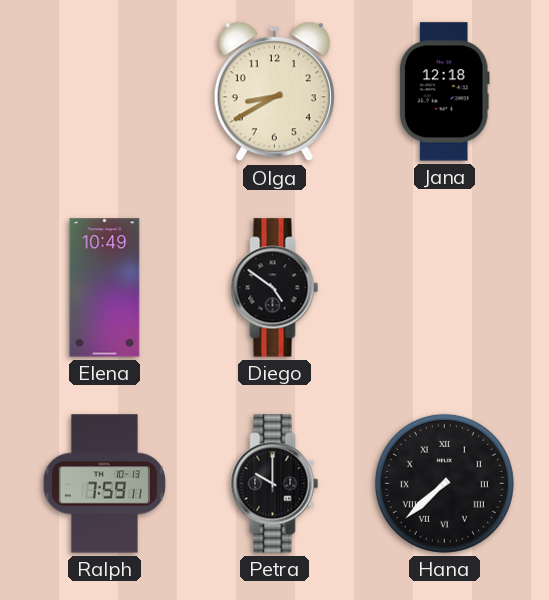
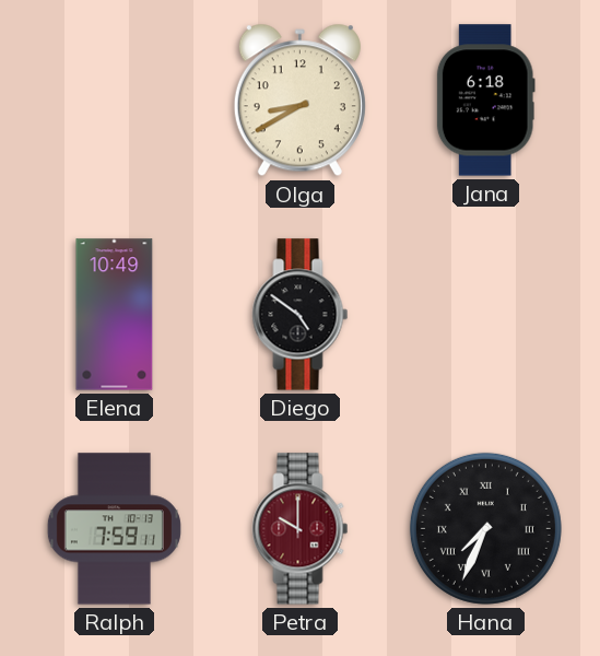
Jana: 12:18 -> 6:18 (485, 101)
Petra dial: black -> burgundy (301, 529)
Hana: 7:38 -> 7:34 (485, 528)
